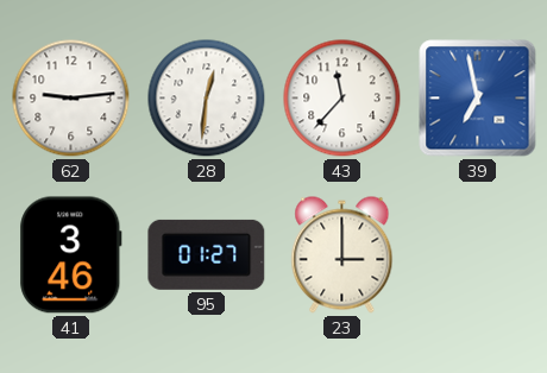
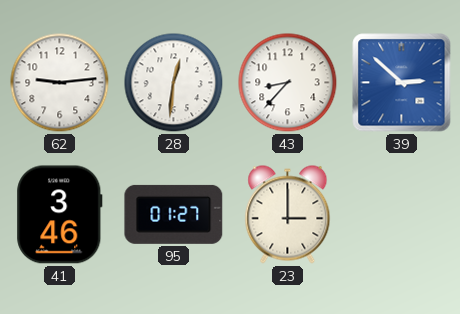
43: 11:37 -> 8:37 (288, 83)
39: 6:58 -> 2:52 (402, 83)
